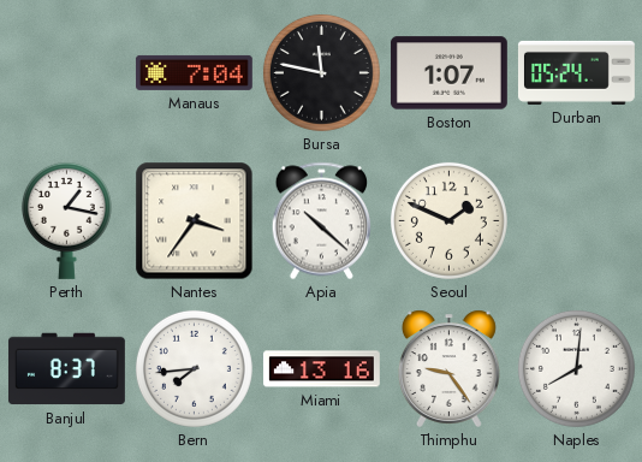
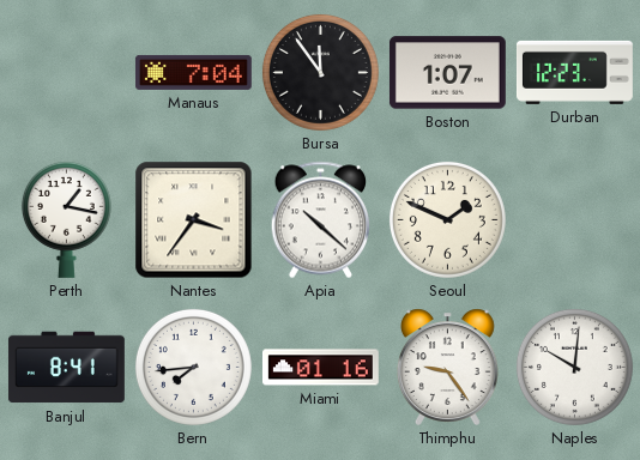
Bursa: 11:47 -> 11:54 (320, 72)
Durban: 05:24 -> 12:23 (574, 72)
Banjul: 8:37 -> 8:41 (66, 368)
Miami: 13:16 -> 01:16 (320, 368)
Naples: 8:01 -> 10:01 (574, 367)
